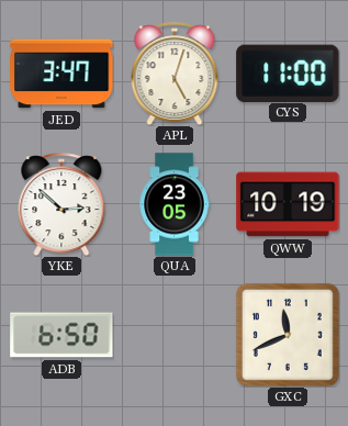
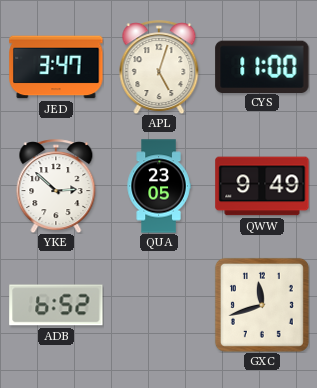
QWW: 10:19 -> 9:49 (262, 186)
ADB: 6:50 -> 6:52 (56, 305)
GXC: 11:41 -> 11:42 (262, 305)
